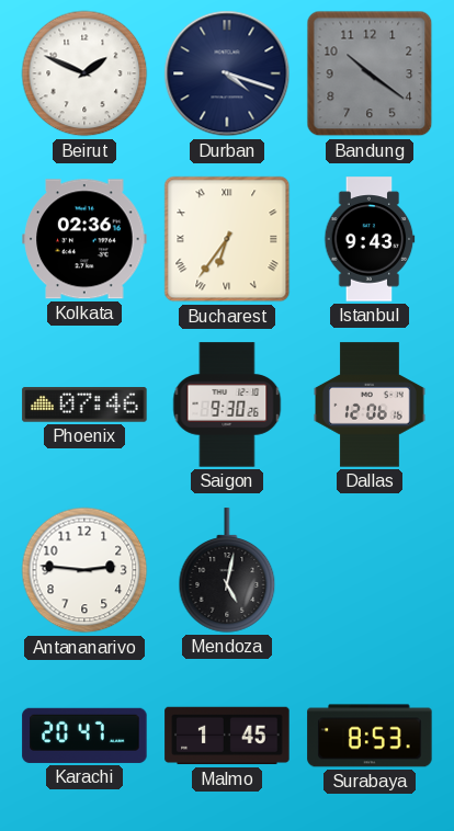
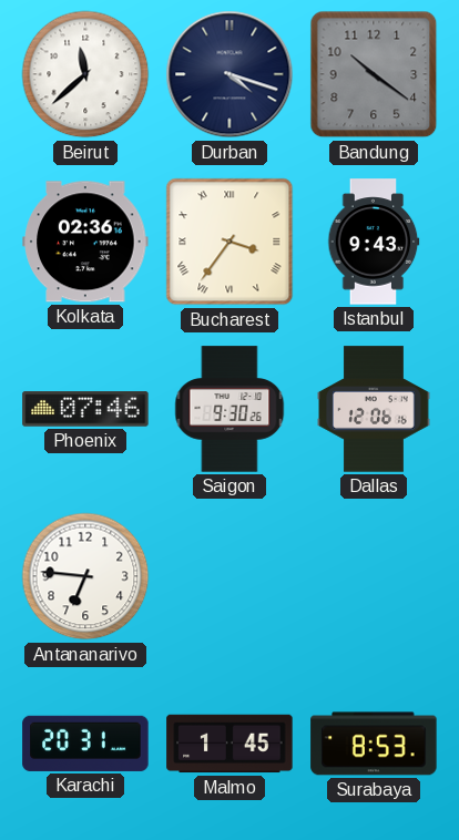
Beirut: 1:49 -> 11:38 (85, 74)
Bucharest: 6:36 -> 3:36 (229, 242)
Antananarivo: 2:46 -> 6:46 (85, 576)
Mendoza: 5:02 -> none (227, 570)
Karachi: 20:47 -> 20:31 (85, 744)
